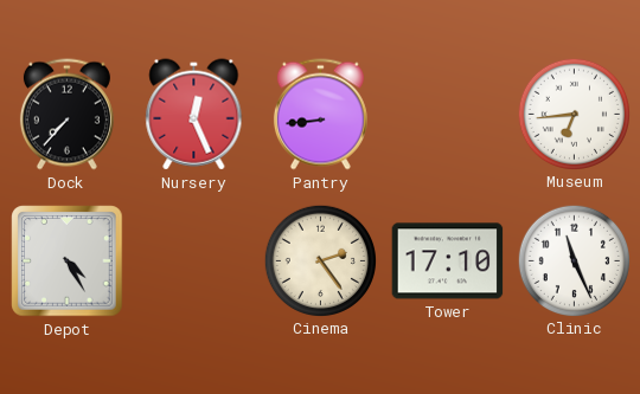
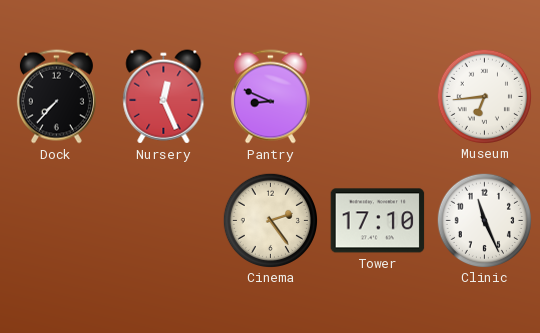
Pantry: 8:44 -> 8:49 (270, 97)
Depot: 4:25 -> none (68, 261)
